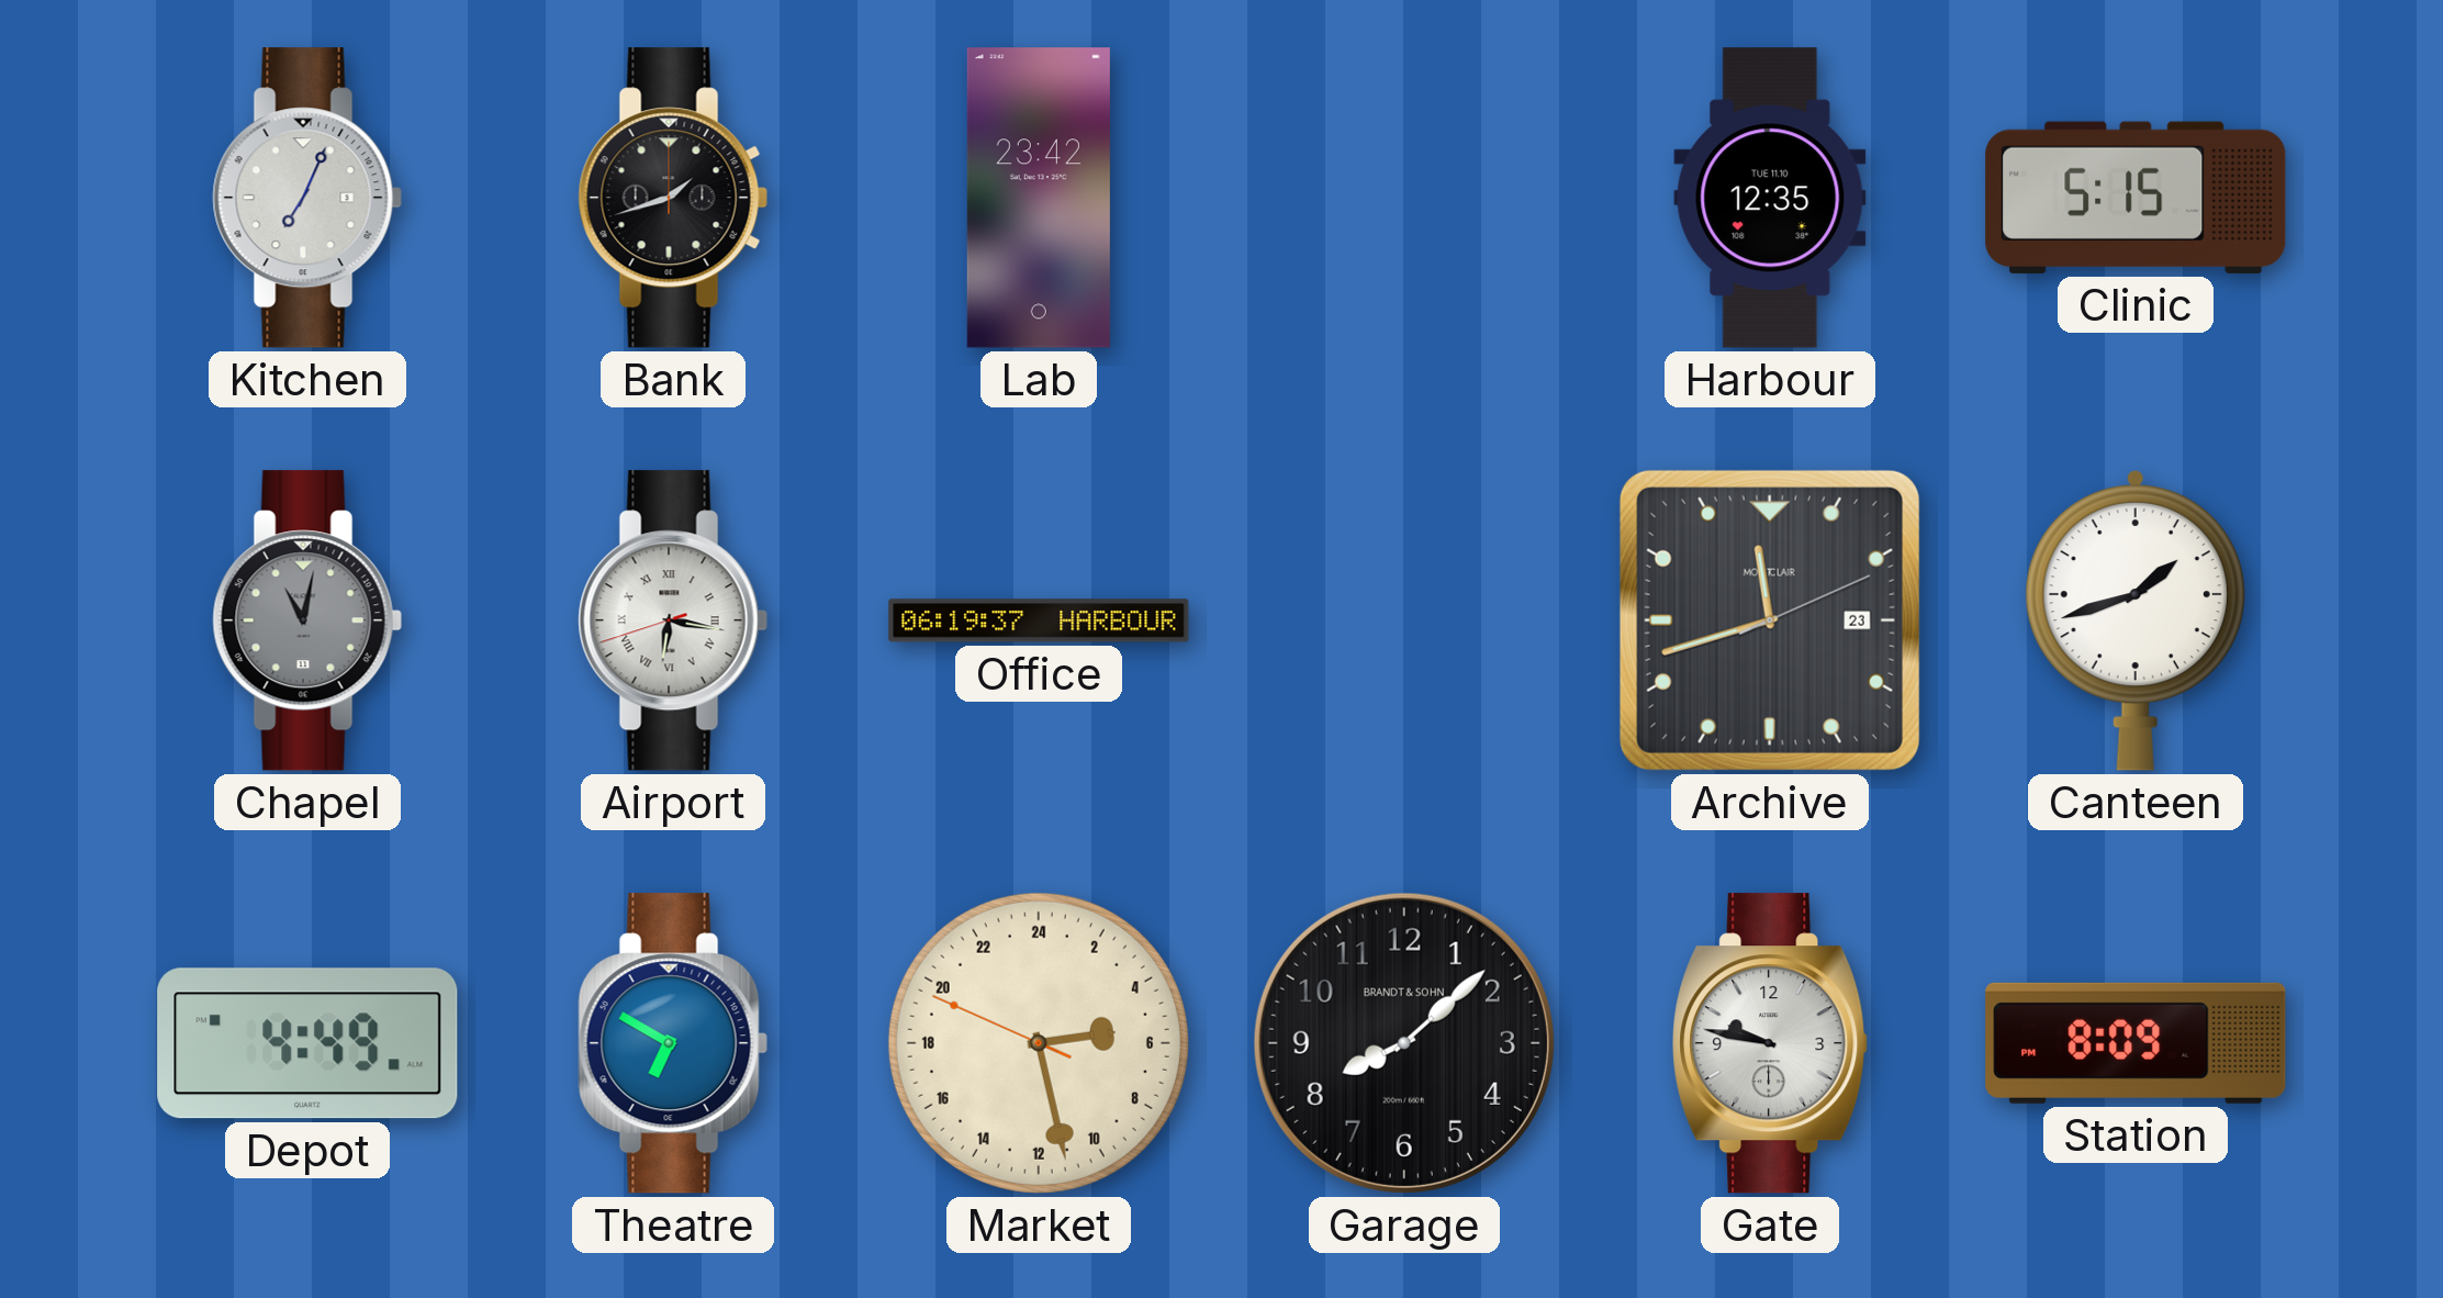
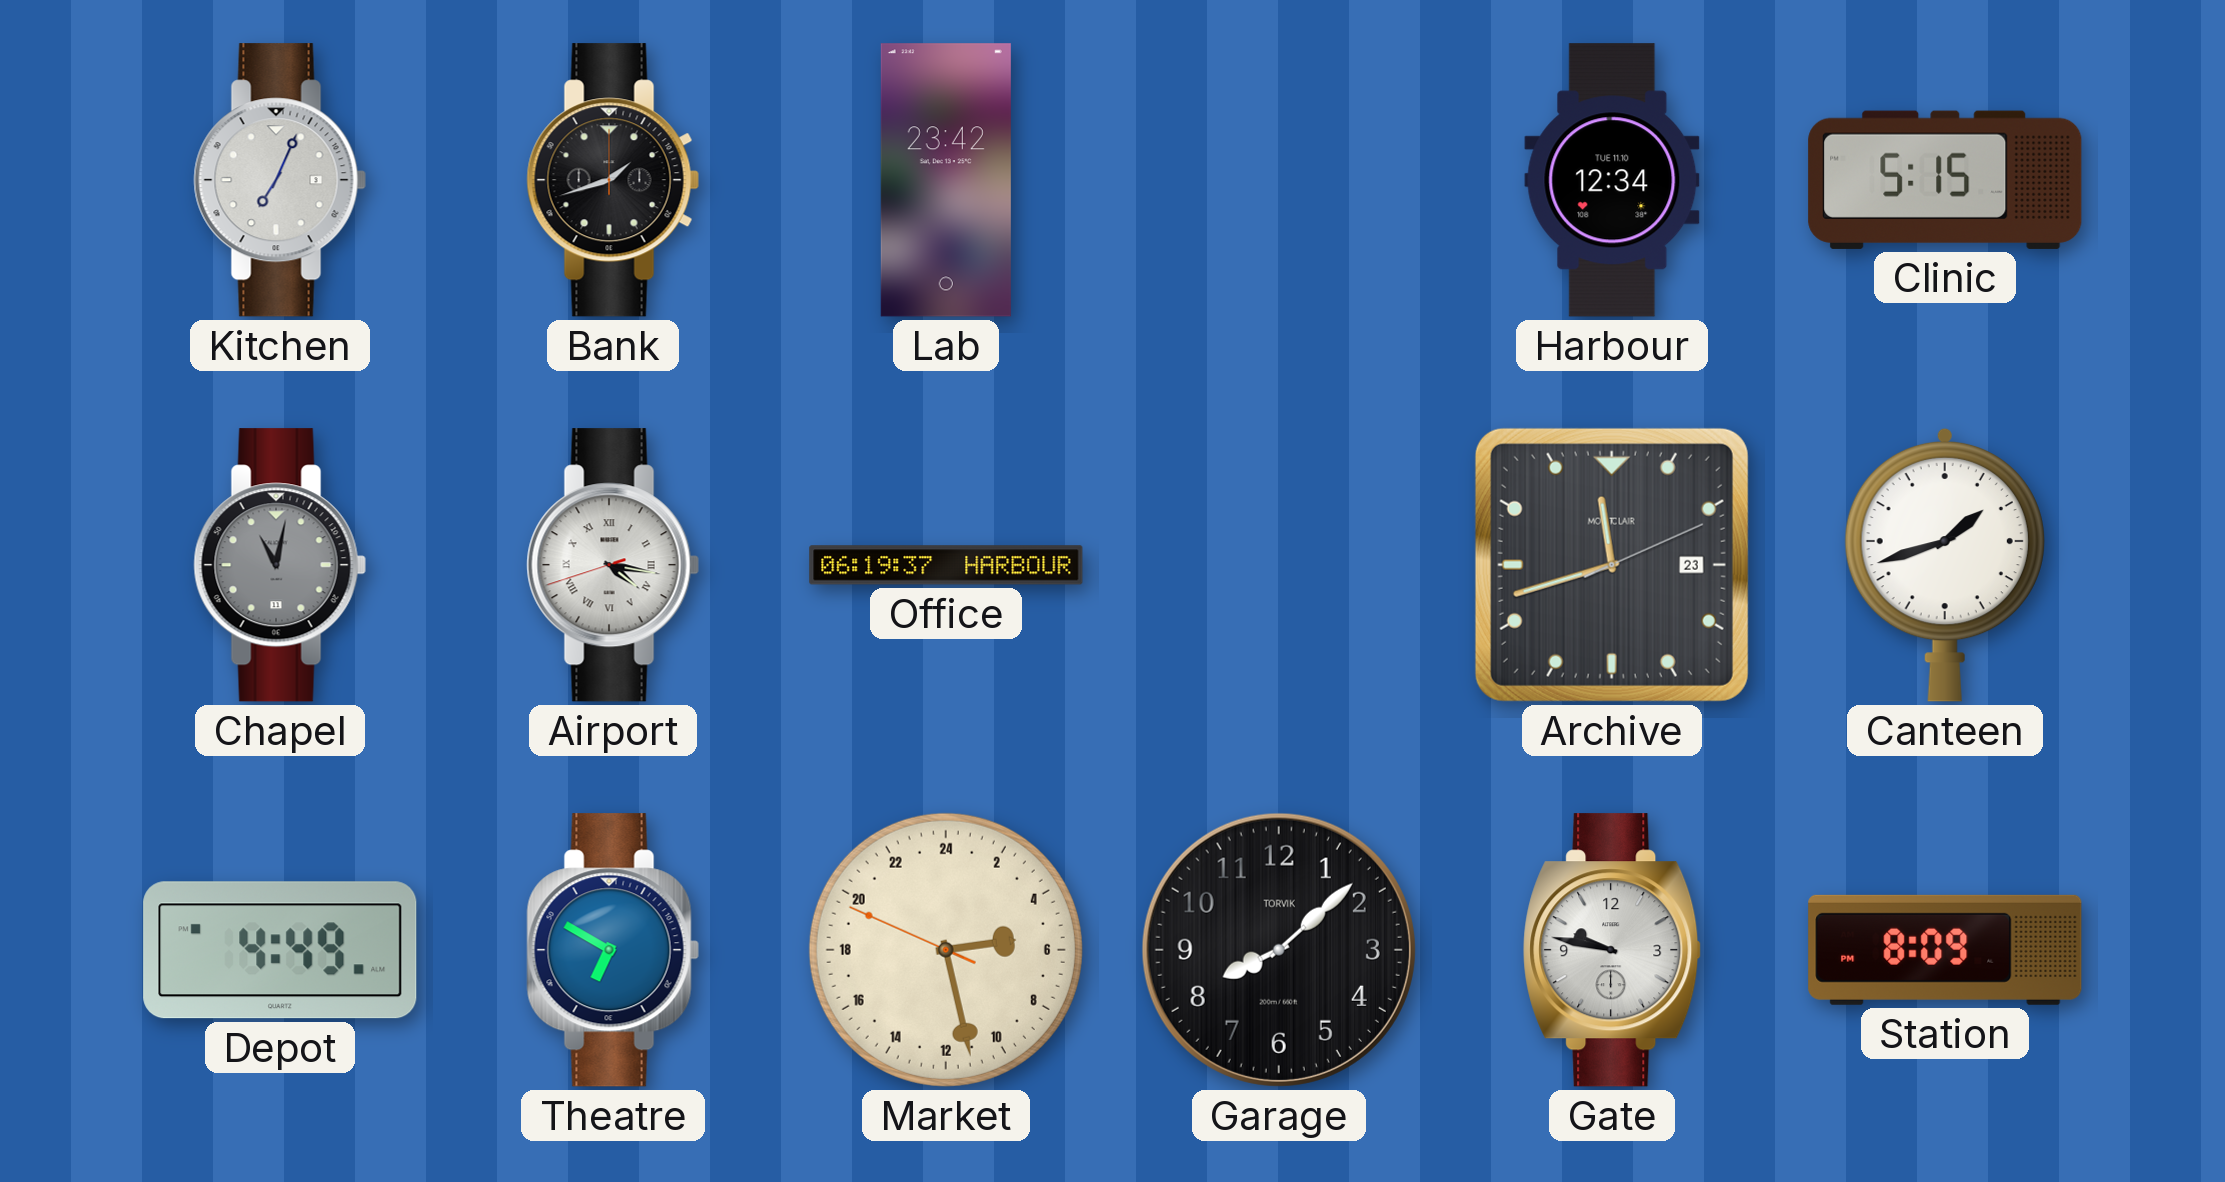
Harbour: 12:35 -> 12:34 (1612, 180)
Airport: 6:16 -> 4:16 (613, 565)
Garage brand: BRANDT & SOHN -> TORVIK (1279, 950)
